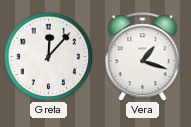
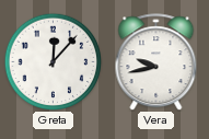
Vera: 1:18 -> 9:43 (156, 62)
